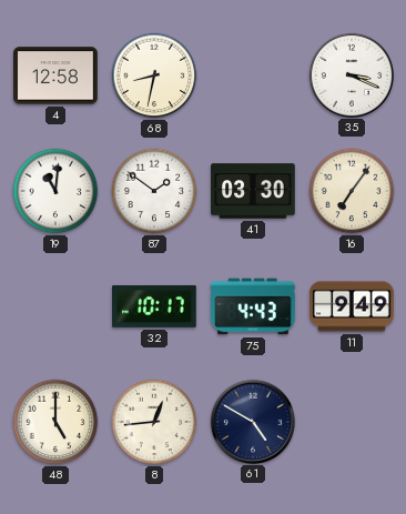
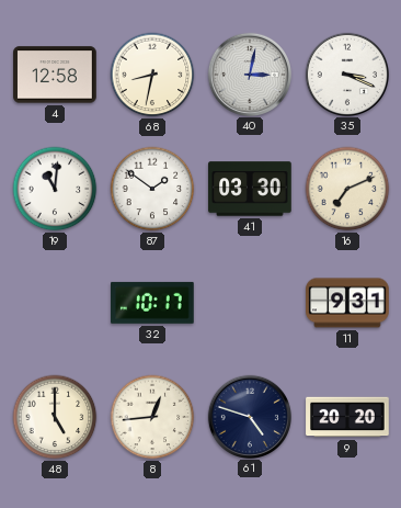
40: none -> 3:02 (249, 74)
16: 7:06 -> 7:11 (347, 189)
75: 4:43 -> none (254, 306)
11: 9:49 -> 9:31 (347, 303)
61: 4:50 -> 4:48 (249, 416)
9: none -> 20:20 (347, 417)
